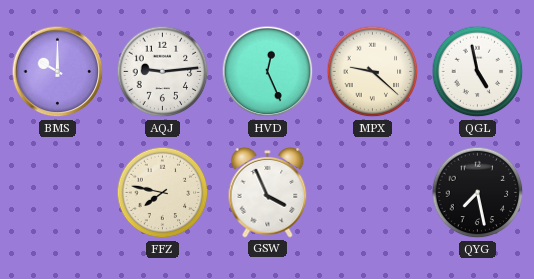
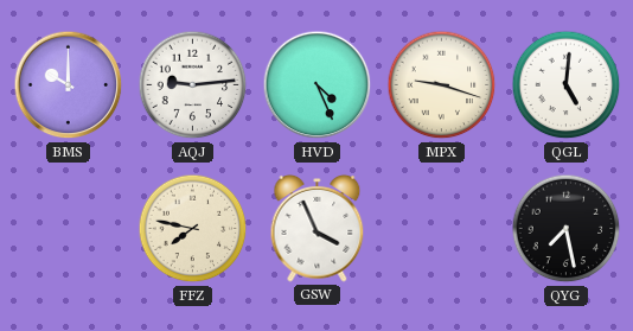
HVD: 12:26 -> 4:26 (318, 85)
MPX: 9:22 -> 9:18 (442, 85)
QGL: 4:58 -> 5:01 (567, 85)
